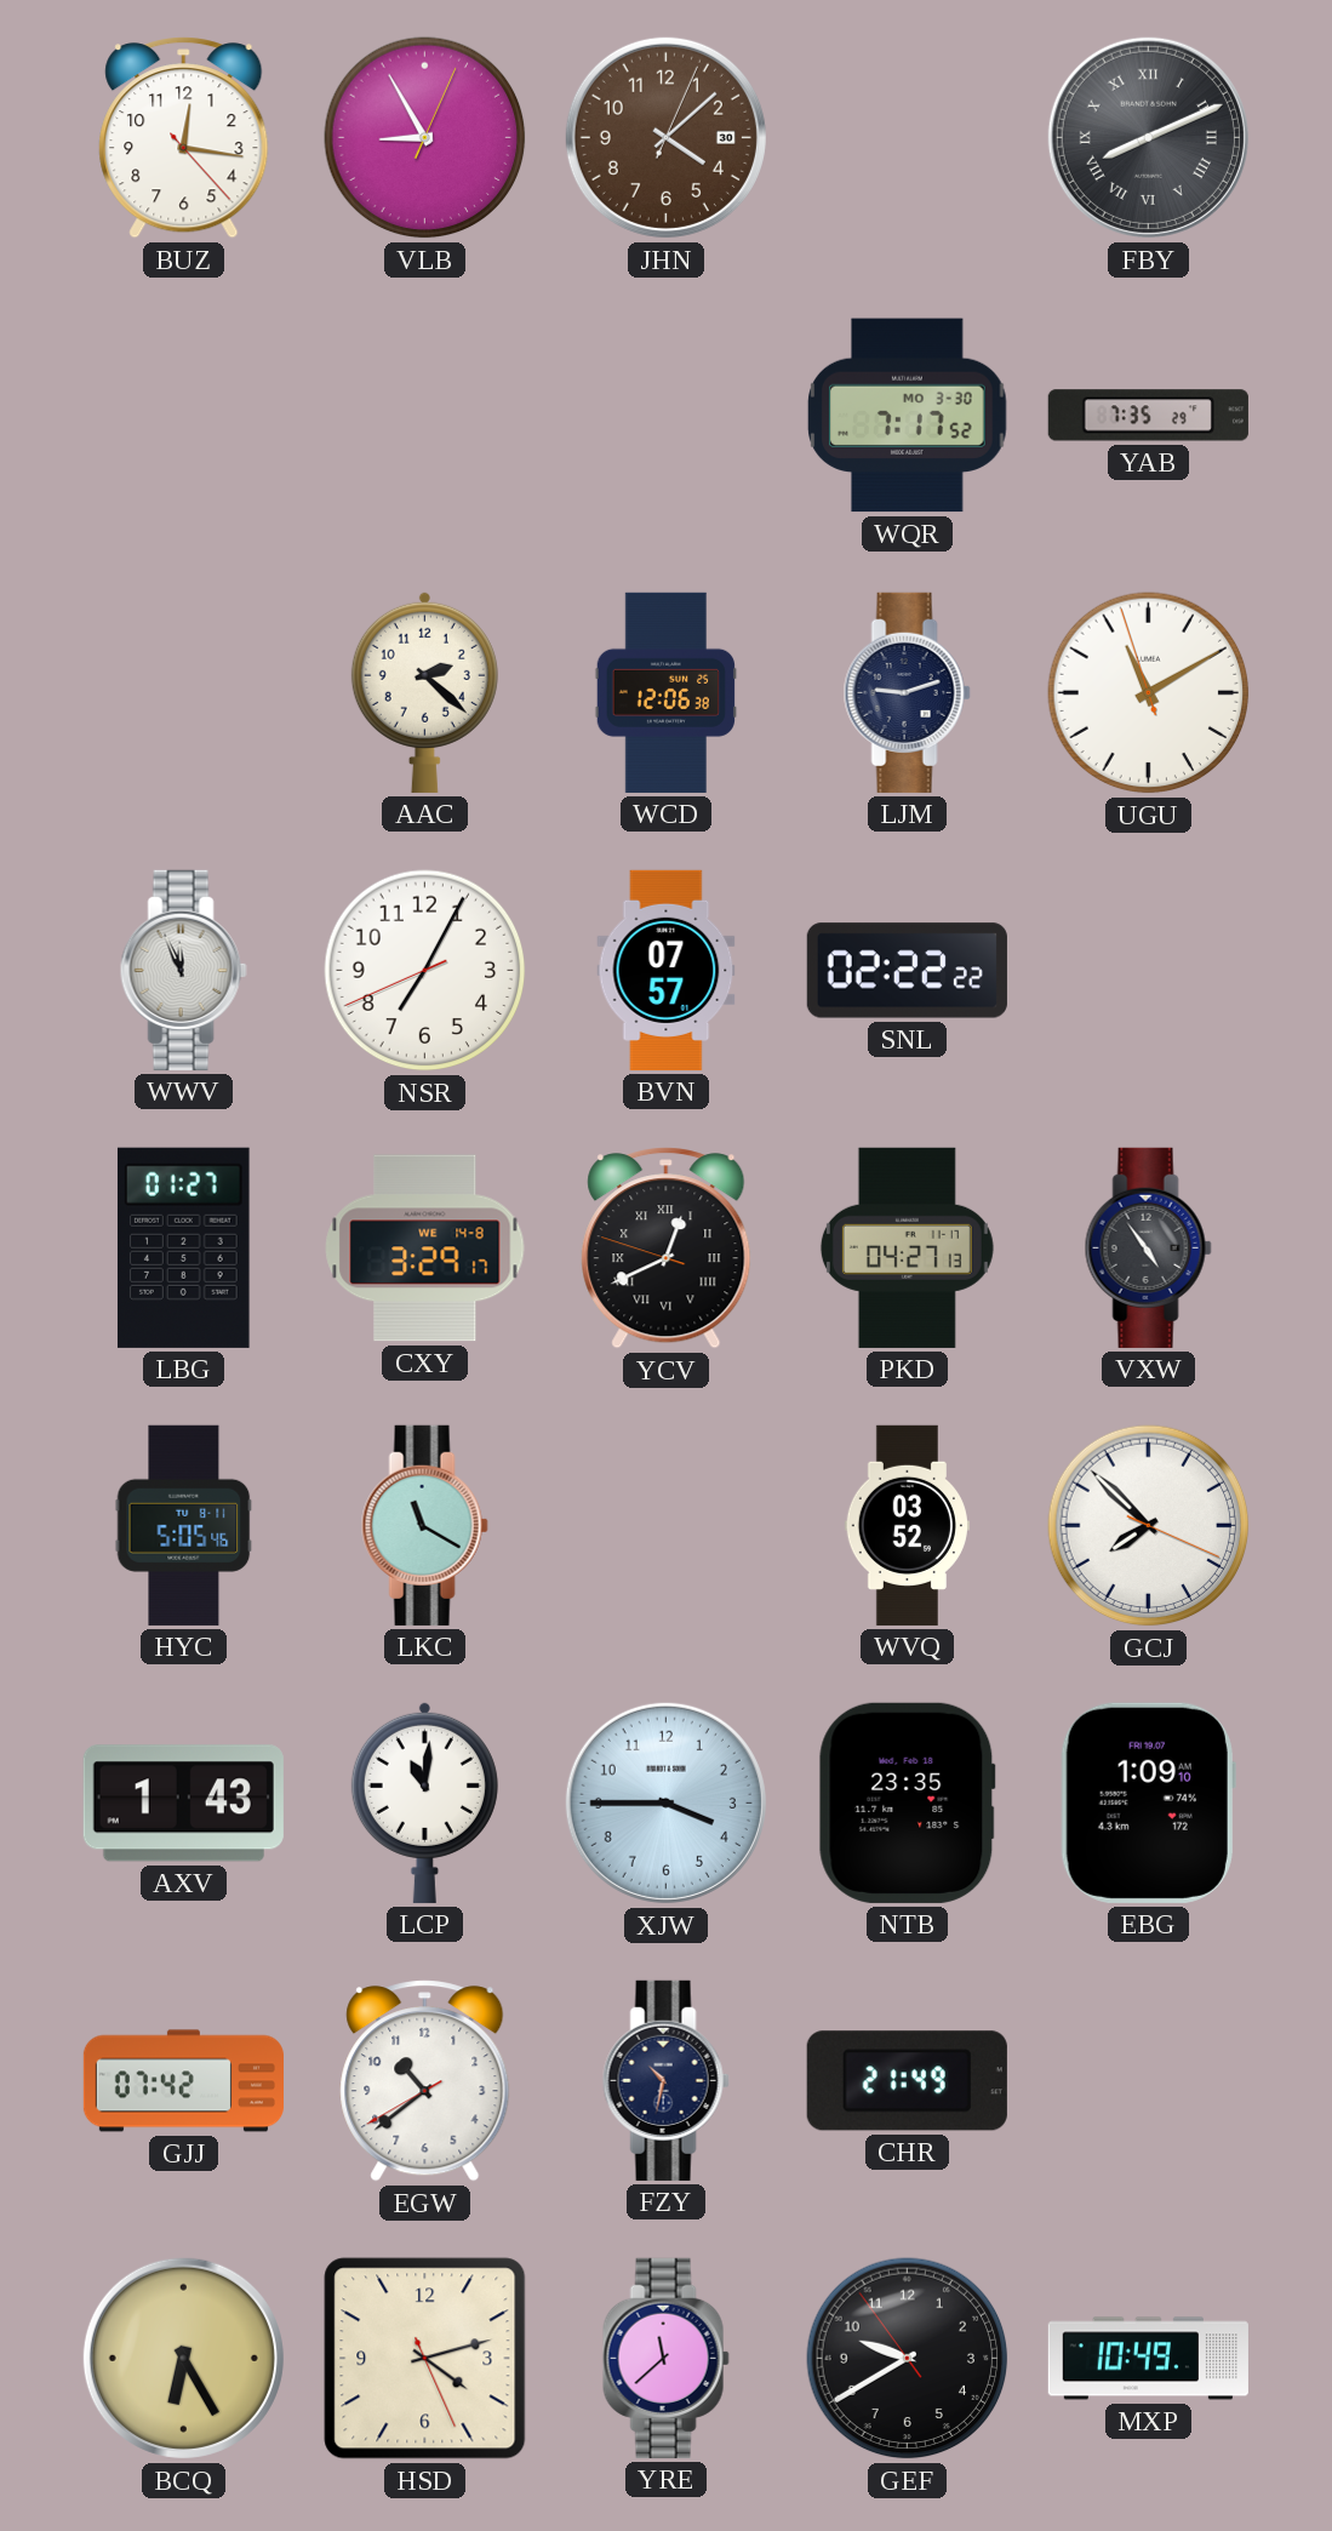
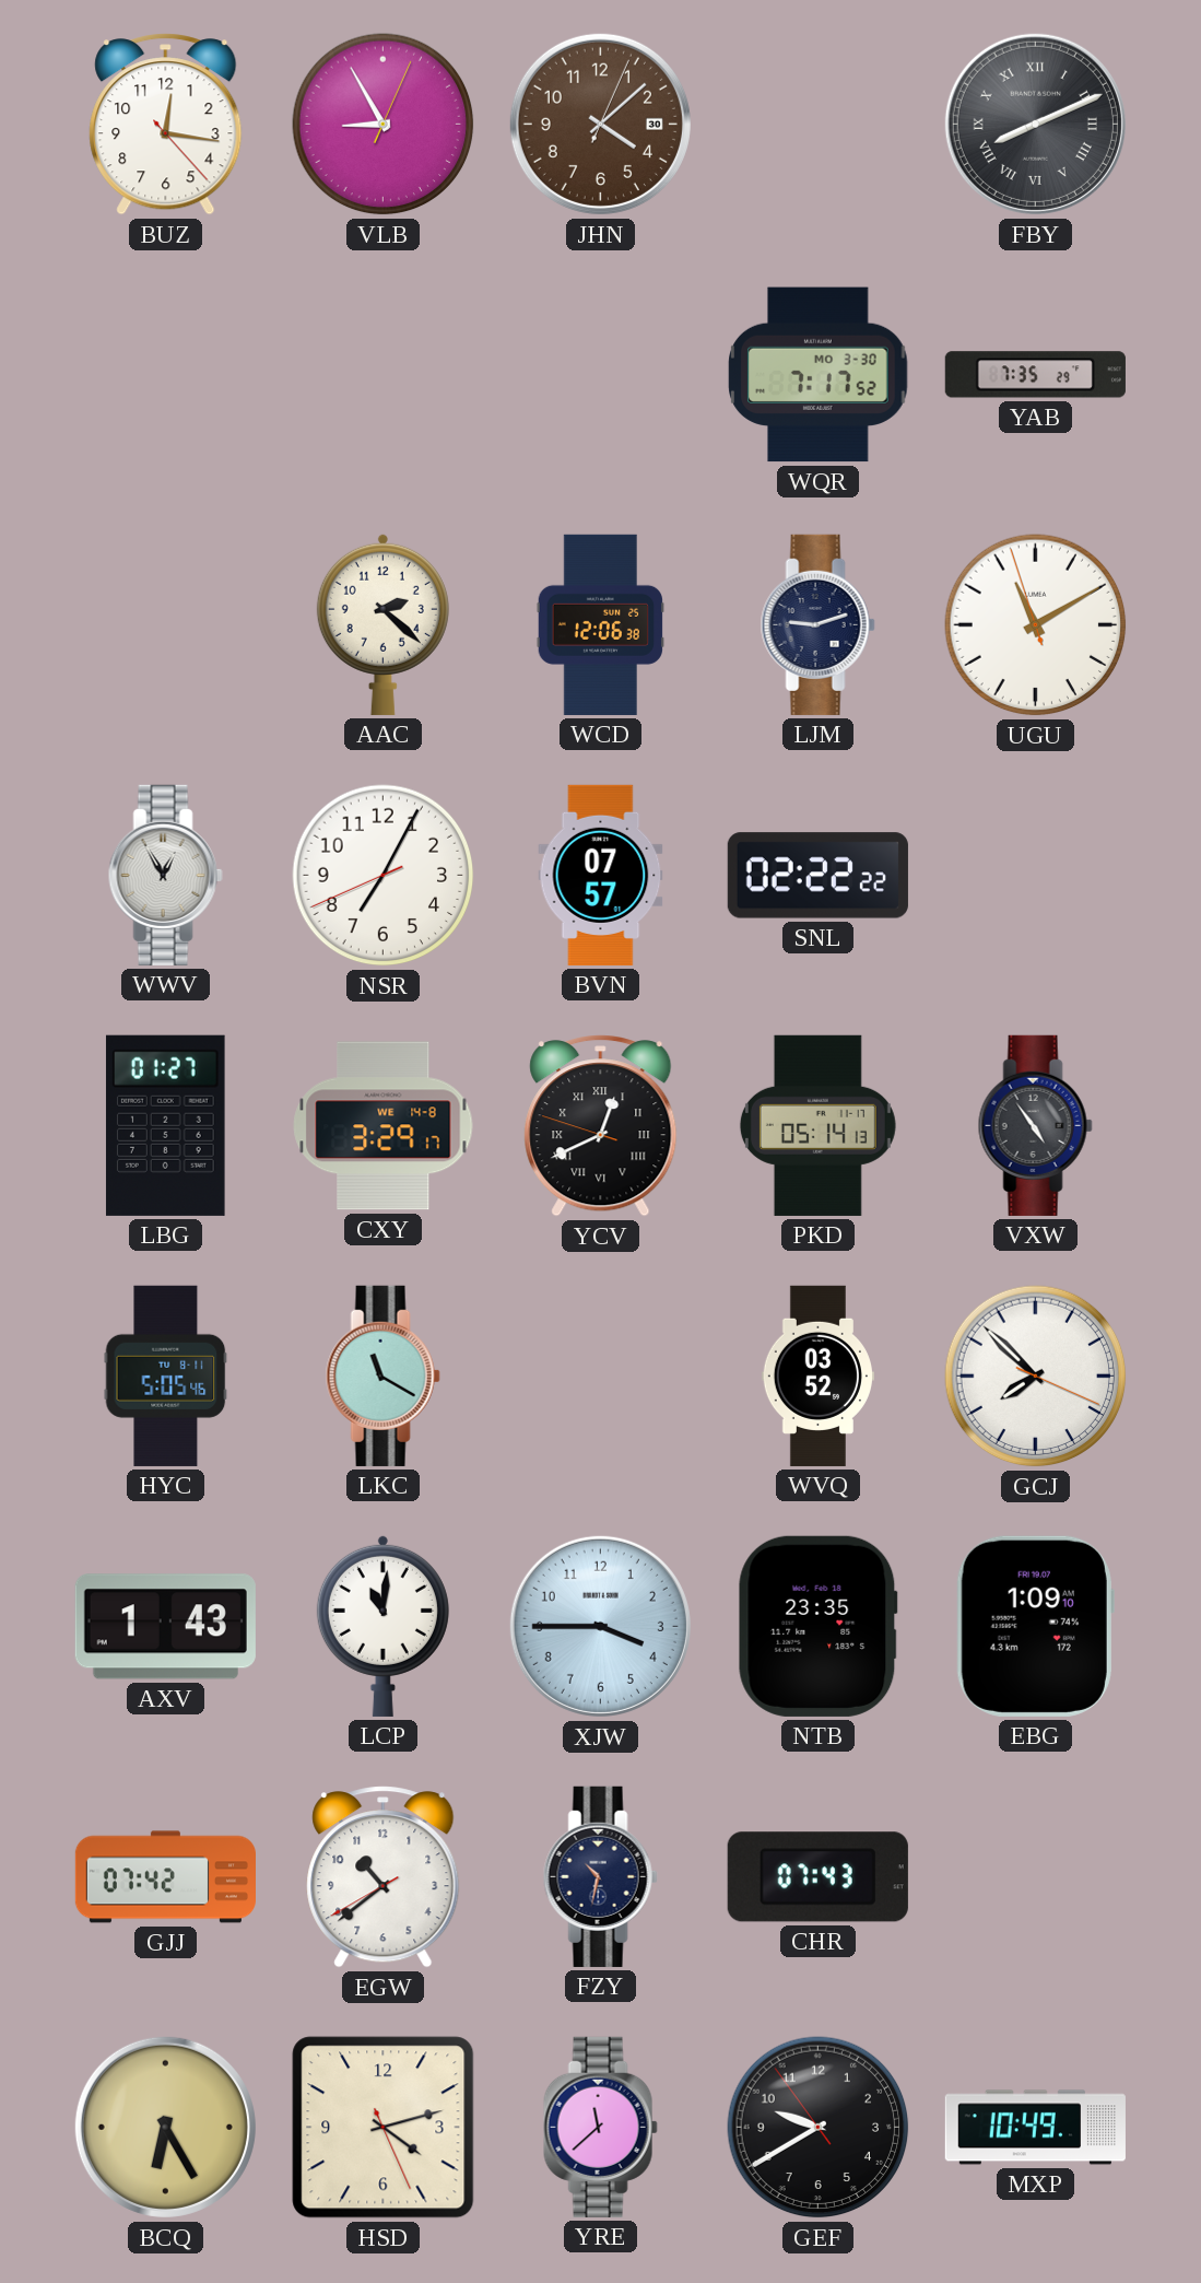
WWV: 11:56 -> 12:55 (165, 875)
PKD: 04:27 -> 05:14 (817, 1125)
CHR: 21:49 -> 07:43 (817, 1877)
